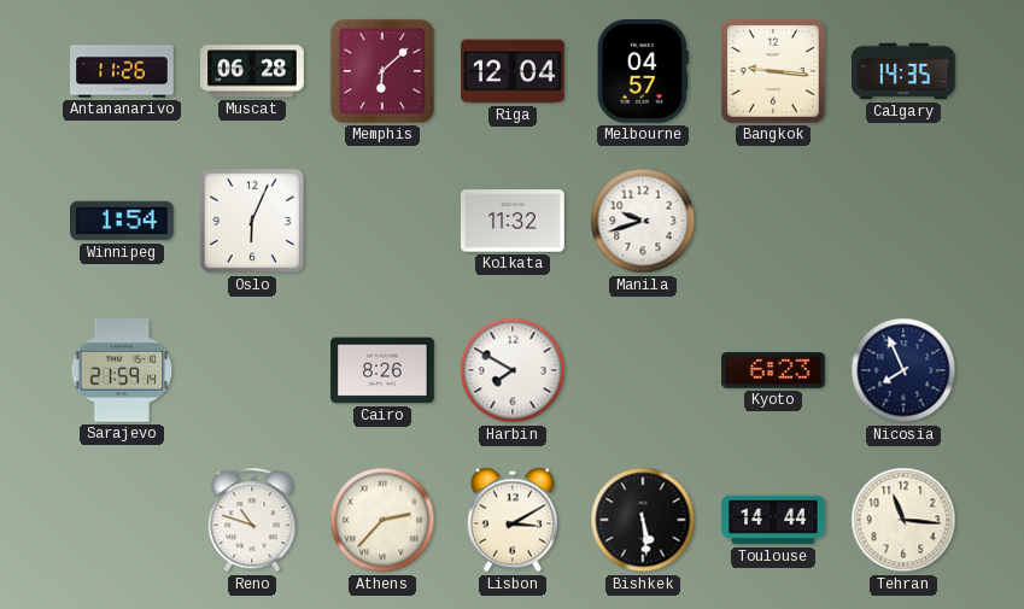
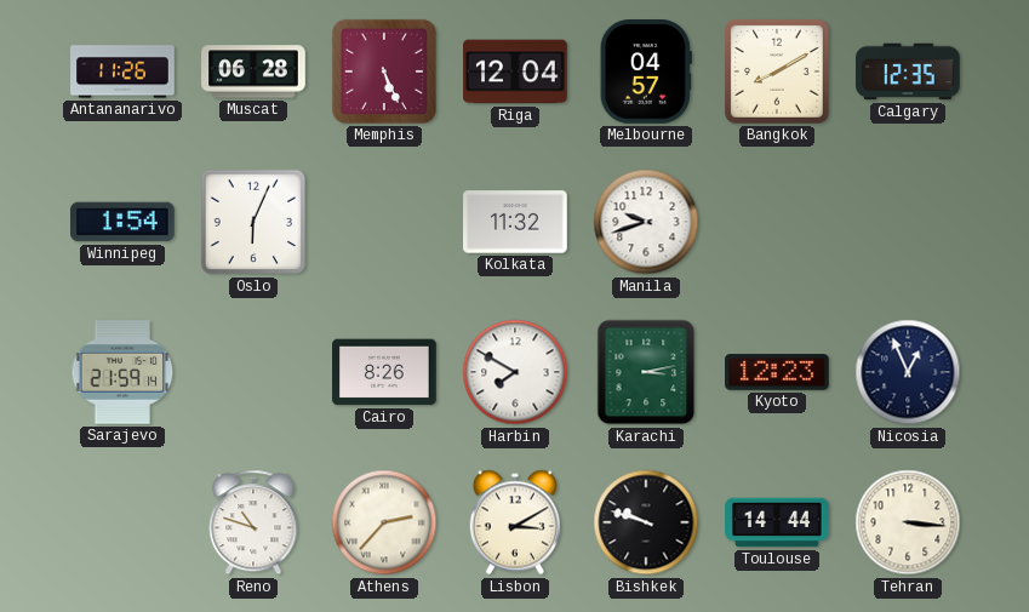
Memphis: 6:08 -> 5:26 (384, 72)
Bangkok: 9:16 -> 8:10 (777, 72)
Calgary: 14:35 -> 12:35 (909, 72)
Karachi: none -> 3:13 (646, 372)
Kyoto: 6:23 -> 12:23 (777, 372)
Nicosia: 7:56 -> 12:56 (908, 372)
Bishkek: 5:29 -> 9:48 (646, 522)
Tehran: 11:16 -> 3:16 (908, 522)
